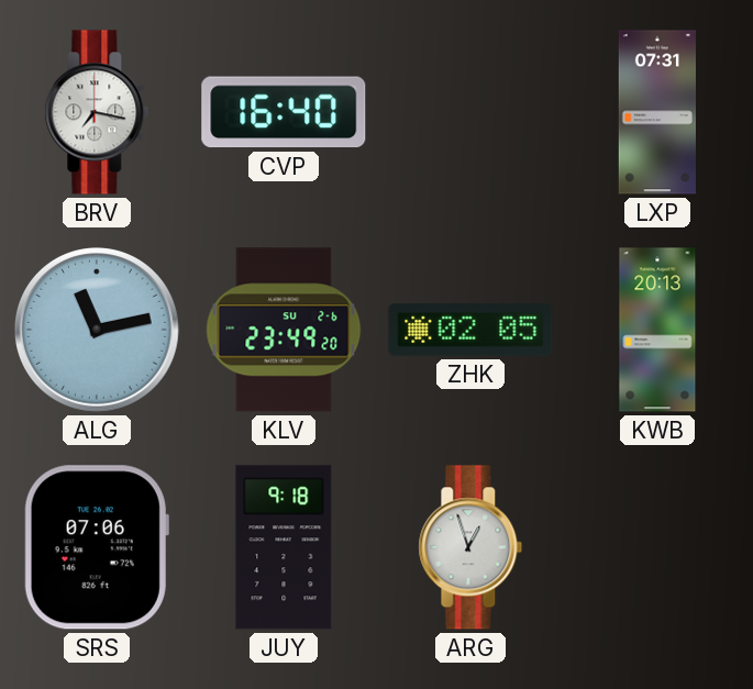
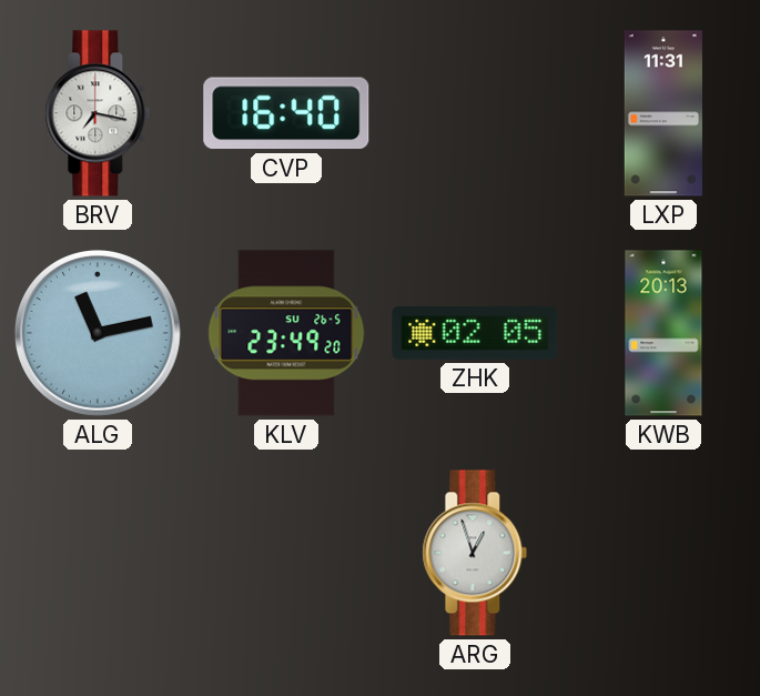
LXP: 07:31 -> 11:31 (663, 113)
KLV date: SU 2-6 -> SU 26-5 (286, 333)
SRS: 07:06 -> none (97, 547)
JUY: 9:18 -> none (284, 547)
